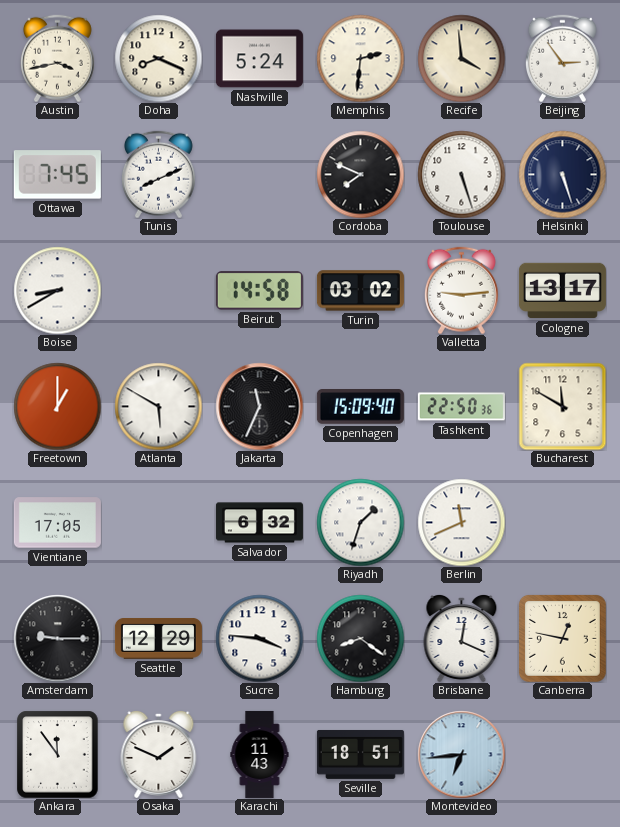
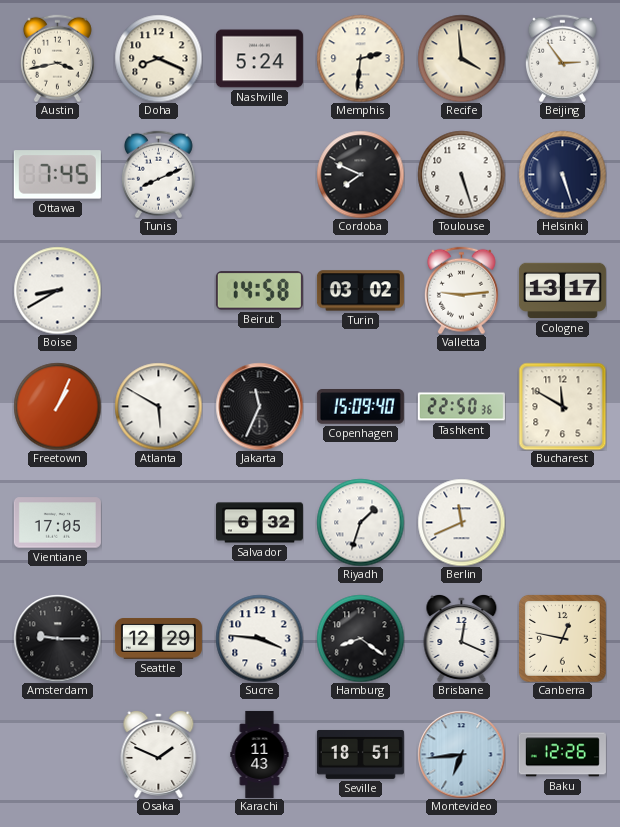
Freetown: 1:00 -> 1:04 (57, 406)
Ankara: 11:54 -> none (58, 754)
Baku: none -> 12:26 (562, 755)
